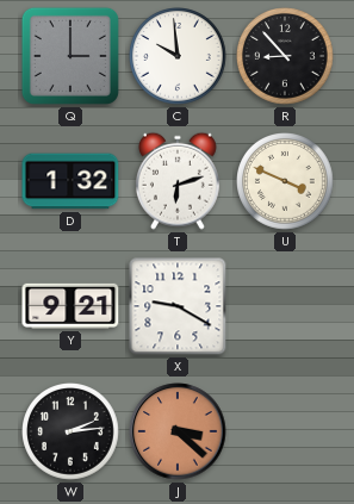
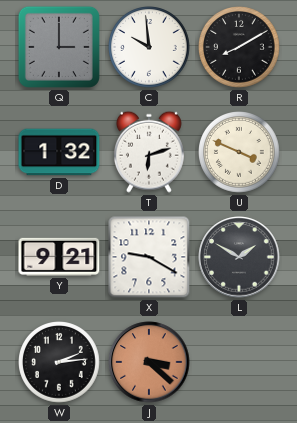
R: 8:53 -> 8:10 (240, 48)
L: none -> 1:50 (239, 257)
